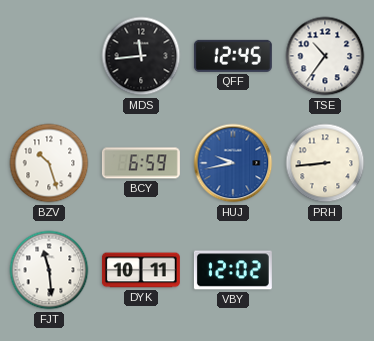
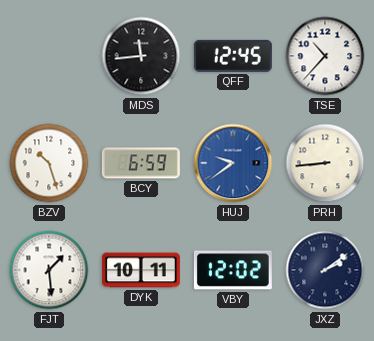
TSE: 10:36 -> 10:37 (325, 56)
HUJ: 9:43 -> 9:39 (233, 163)
FJT: 11:29 -> 1:29 (49, 270)
JXZ: none -> 2:09 (325, 270)
